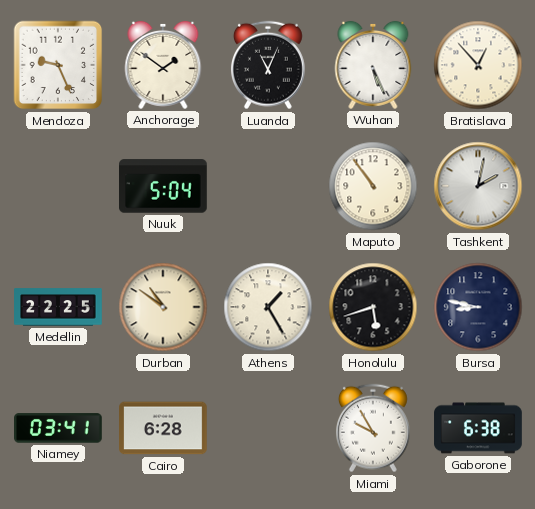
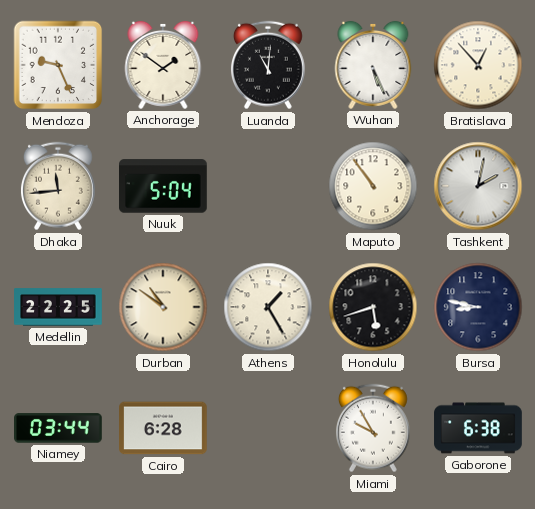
Luanda: 11:04 -> 11:01 (268, 65)
Dhaka: none -> 11:44 (58, 186)
Niamey: 03:41 -> 03:44 (59, 428)
